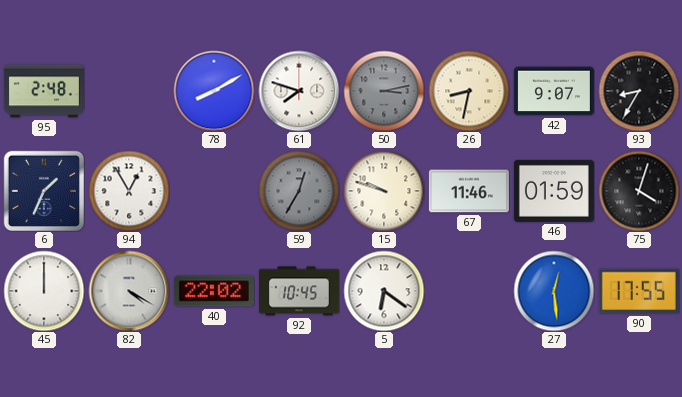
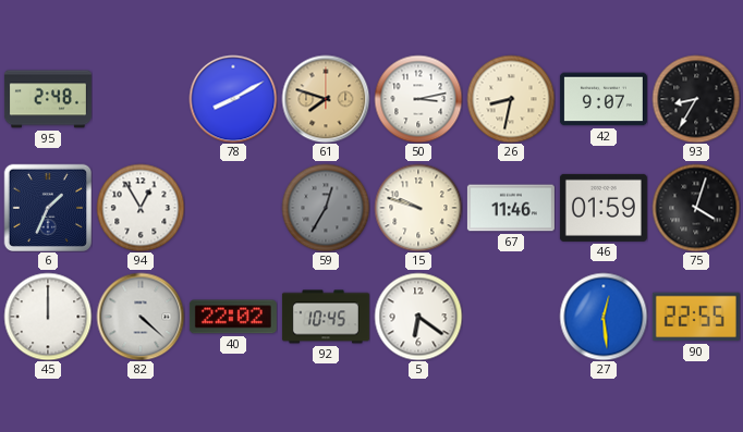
61 dial: white -> champagne (326, 99)
50 dial: grey -> white (418, 99)
82: 4:20 -> 4:22 (141, 317)
90: 17:55 -> 22:55 (696, 317)
